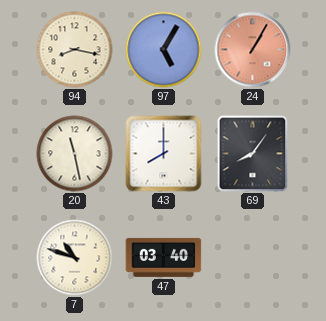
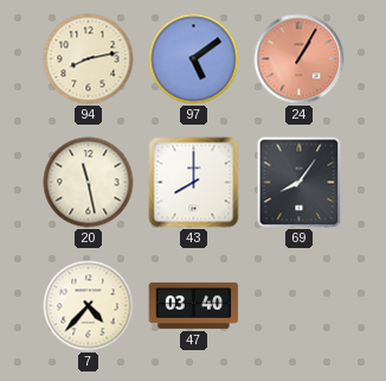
94: 8:17 -> 8:13 (89, 59)
97: 5:05 -> 5:09 (194, 59)
7: 10:48 -> 4:37 (89, 306)
